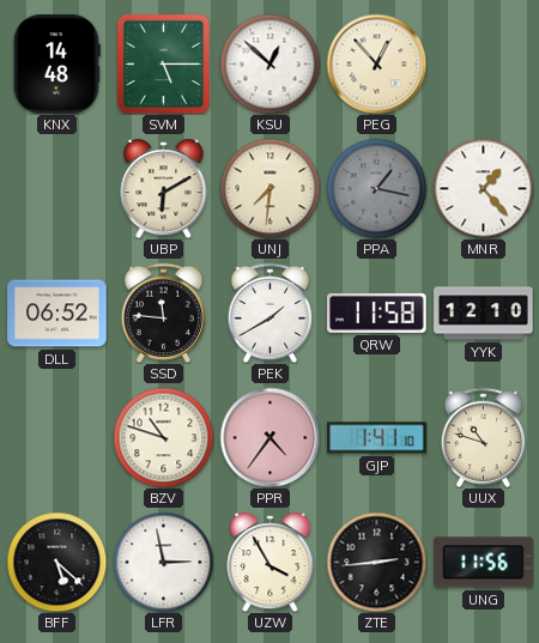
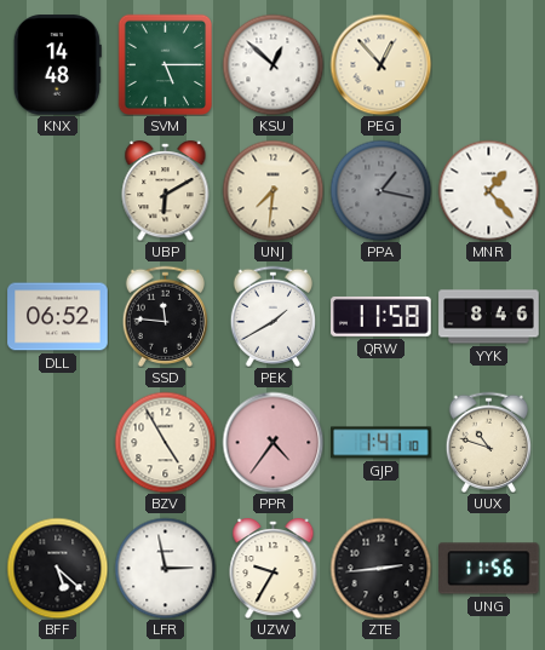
YYK: 12:10 -> 8:46 (489, 317)
BZV: 10:48 -> 4:55 (165, 442)
UZW: 3:55 -> 9:35 (274, 569)
